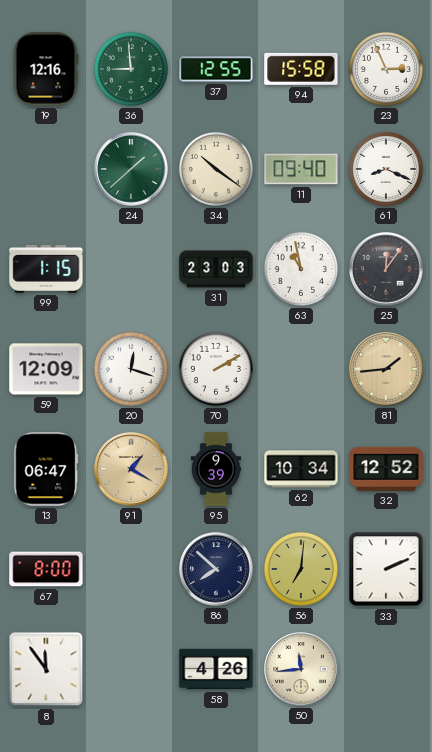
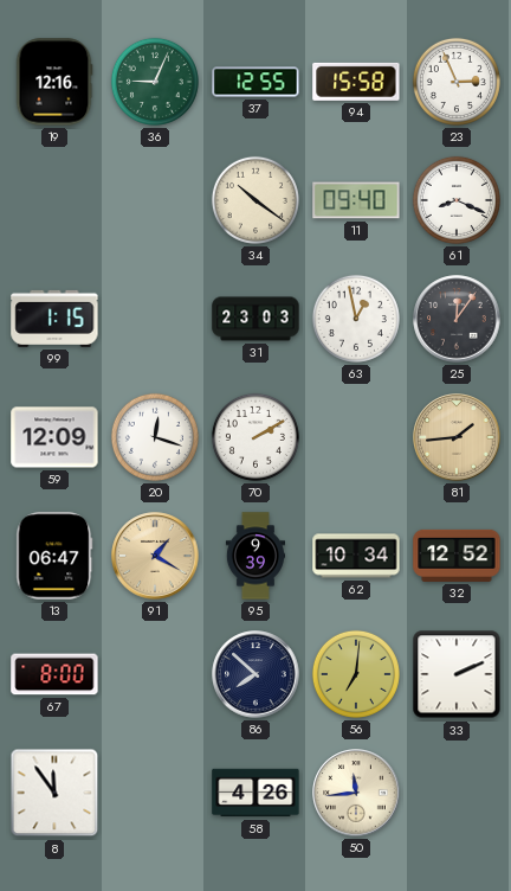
36: 8:59 -> 9:04 (155, 82)
24: 1:38 -> none (131, 169)
63: 10:58 -> 12:58 (356, 319)
